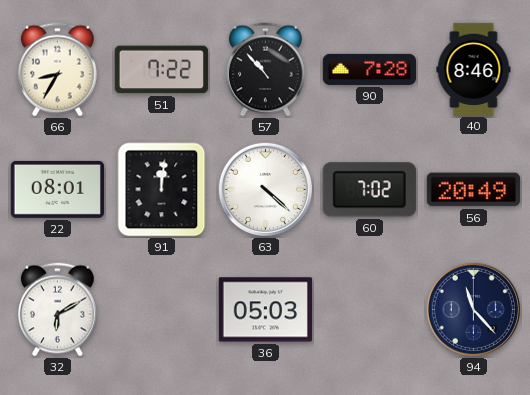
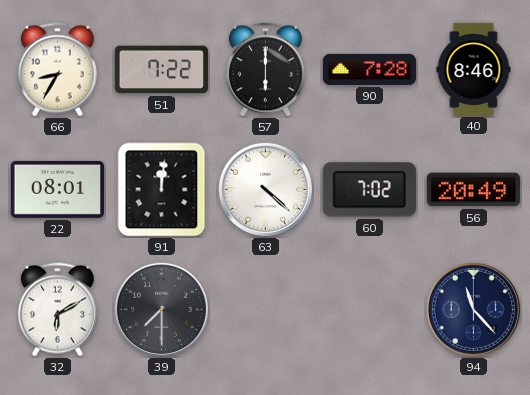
57: 10:53 -> 6:00 (266, 70)
39: none -> 7:30 (161, 309)
36: 05:03 -> none (265, 310)
